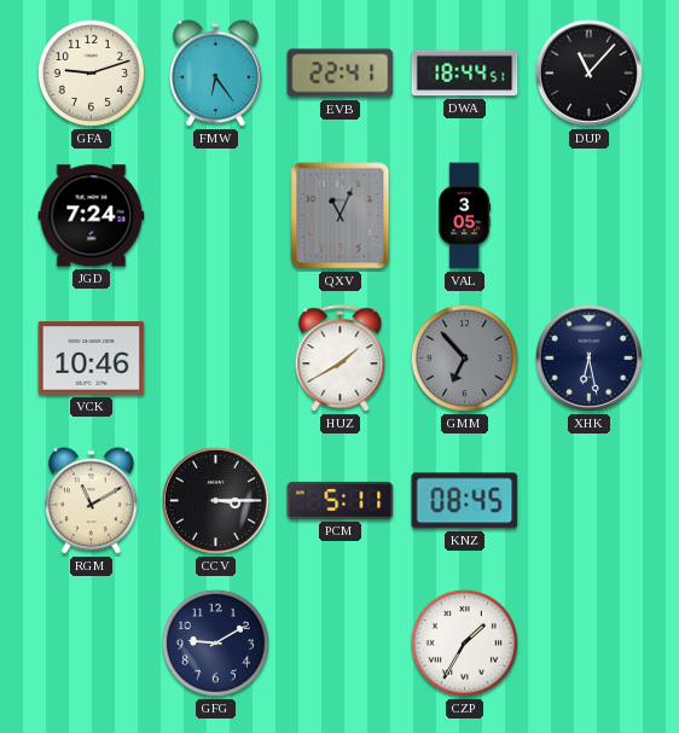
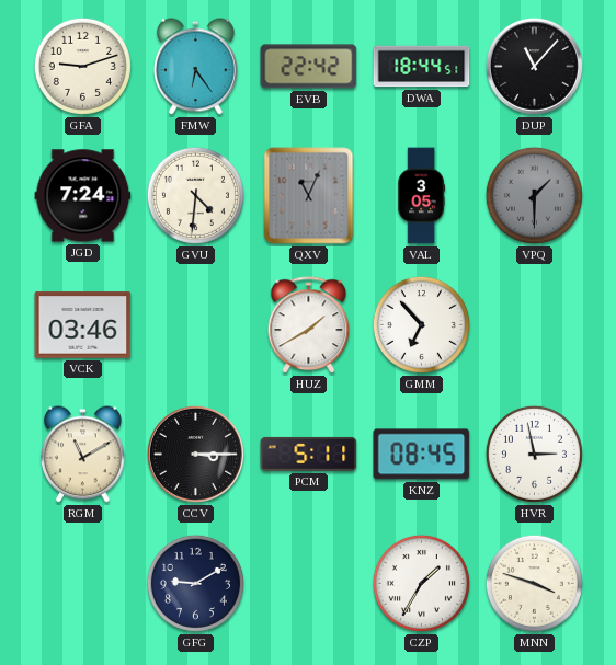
EVB: 22:41 -> 22:42 (309, 67)
GVU: none -> 4:31 (195, 195)
VPQ: none -> 1:30 (534, 195)
VCK: 10:46 -> 03:46 (83, 325)
GMM dial: grey -> white (421, 324)
XHK: 6:28 -> none (588, 357)
HVR: none -> 2:58 (534, 454)
MNN: none -> 3:48 (534, 583)
